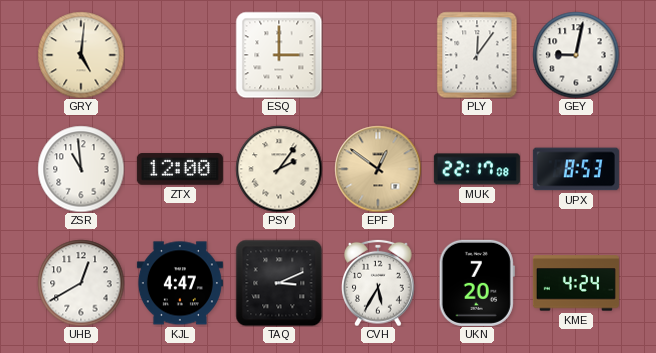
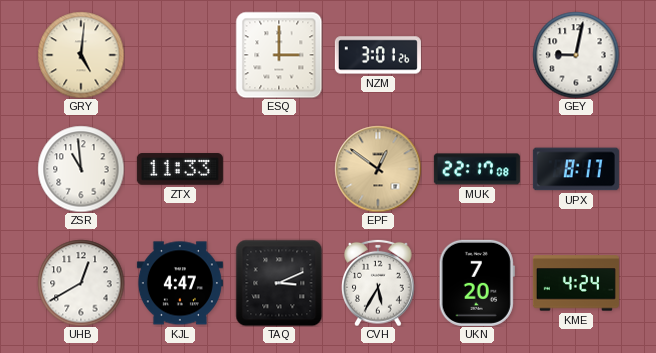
NZM: none -> 3:01 (378, 55)
PLY: 12:06 -> none (477, 55)
ZTX: 12:00 -> 11:33 (180, 169)
PSY: 2:06 -> none (279, 169)
UPX: 8:53 -> 8:17 (576, 169)
